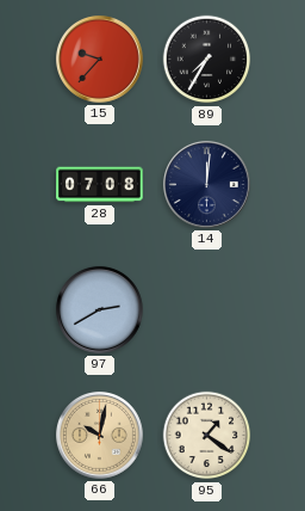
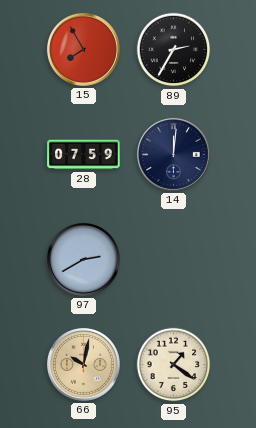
15: 9:37 -> 7:55 (83, 49)
89: 7:35 -> 2:35 (174, 50)
28: 07:08 -> 07:59 (84, 155)
